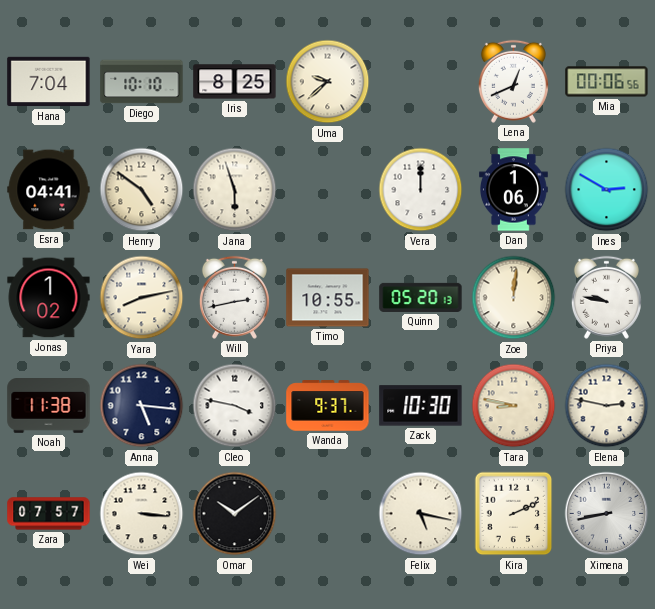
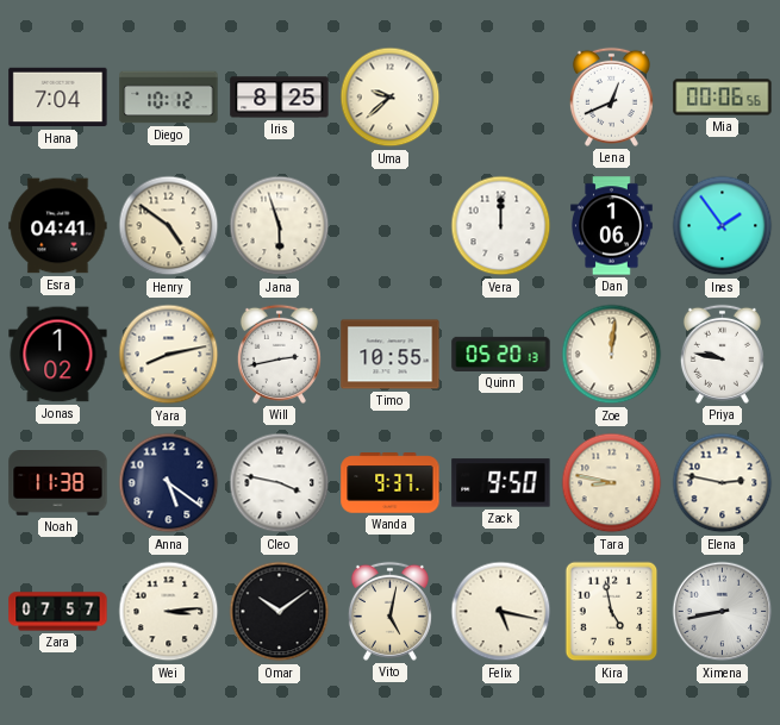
Diego: 10:10 -> 10:12 (169, 98)
Ines: 2:50 -> 1:54 (723, 226)
Anna: 5:16 -> 5:21 (169, 483)
Zack: 10:30 -> 9:50 (501, 483)
Wei: 3:16 -> 3:14 (169, 612)
Vito: none -> 5:02 (389, 611)
Kira: 2:11 -> 4:58 (612, 612)
